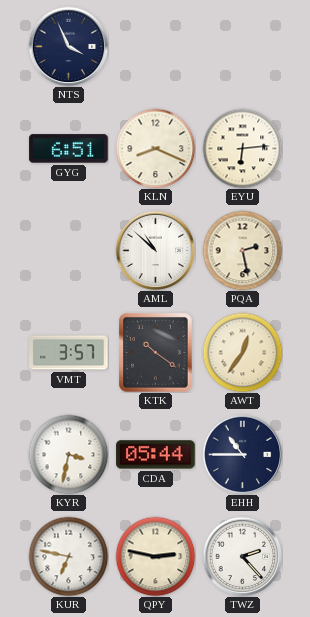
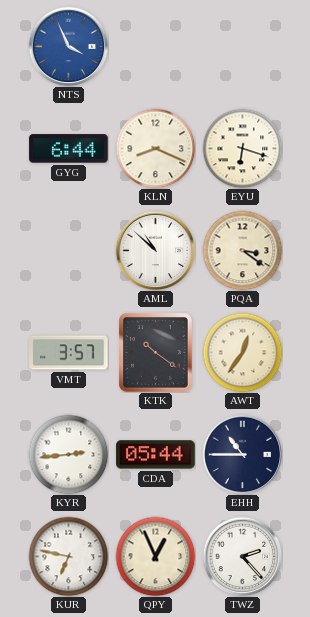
NTS dial: navy -> blue (68, 46)
GYG: 6:51 -> 6:44 (69, 149)
EYU: 6:14 -> 6:18 (242, 148)
PQA: 2:28 -> 3:21 (242, 250)
KYR: 3:32 -> 2:44 (68, 454)
QPY: 2:47 -> 12:56 (155, 556)
